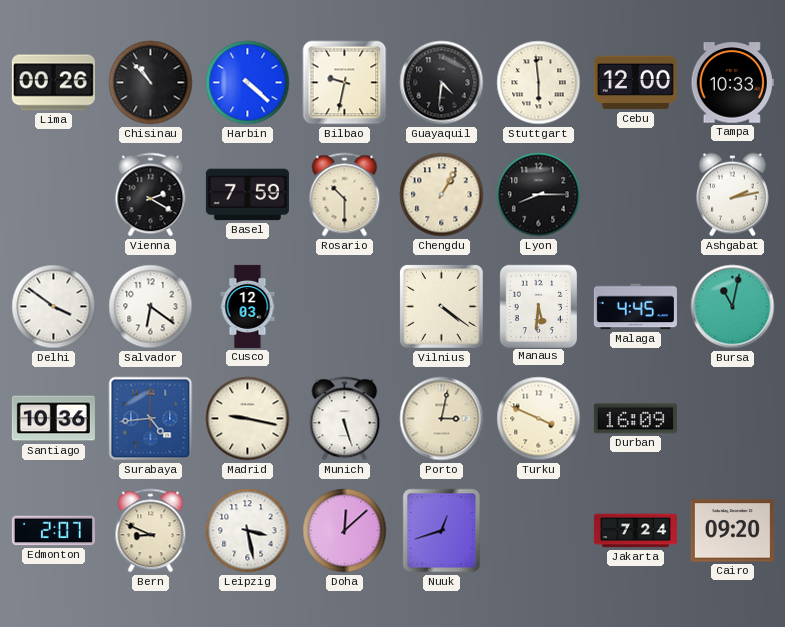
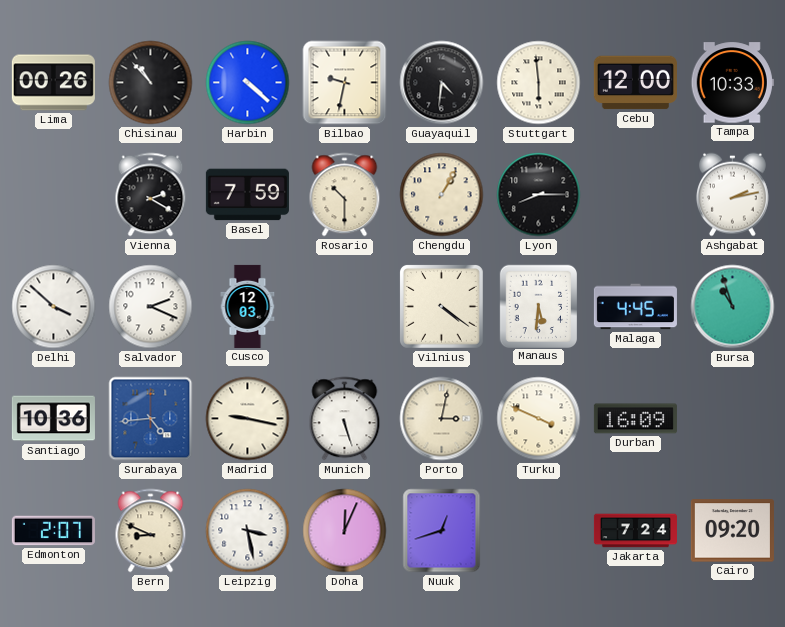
Delhi: 3:51 -> 3:52 (54, 307)
Salvador: 6:21 -> 2:19 (151, 307)
Bursa: 11:02 -> 10:57 (733, 307)
Doha: 12:08 -> 12:04 (345, 531)
